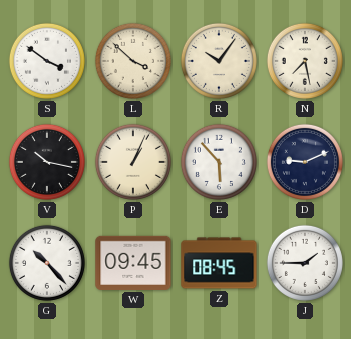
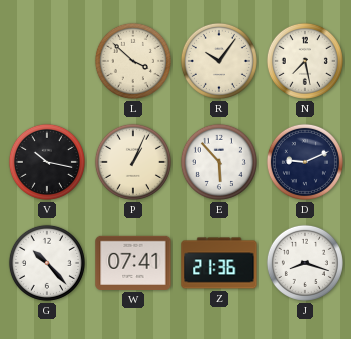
S: 3:51 -> none (47, 61)
W: 09:45 -> 07:41 (133, 263)
Z: 08:45 -> 21:36 (219, 263)
J: 1:45 -> 8:18 (305, 263)
